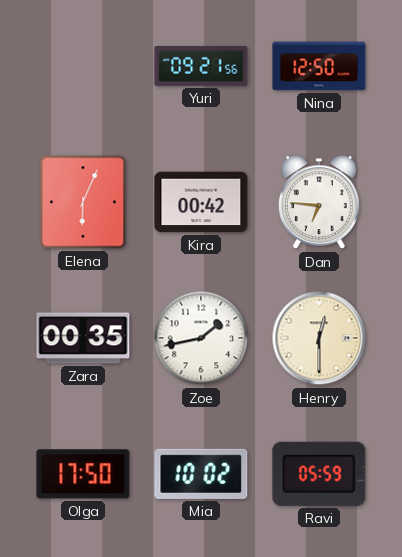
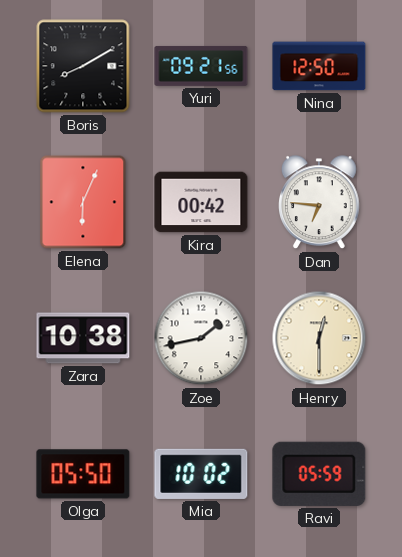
Boris: none -> 8:10 (83, 66)
Zara: 00:35 -> 10:38 (83, 338)
Olga: 17:50 -> 05:50 (83, 474)
